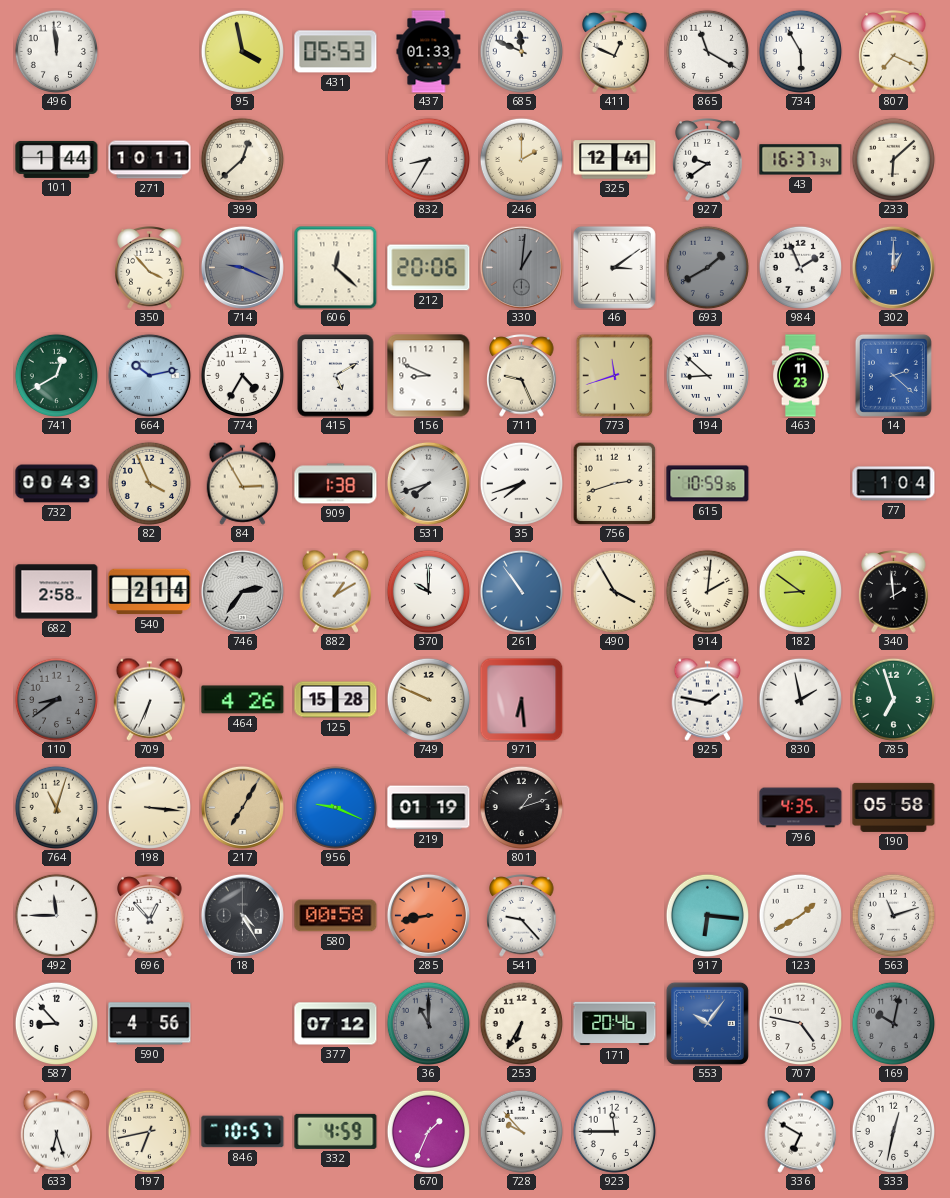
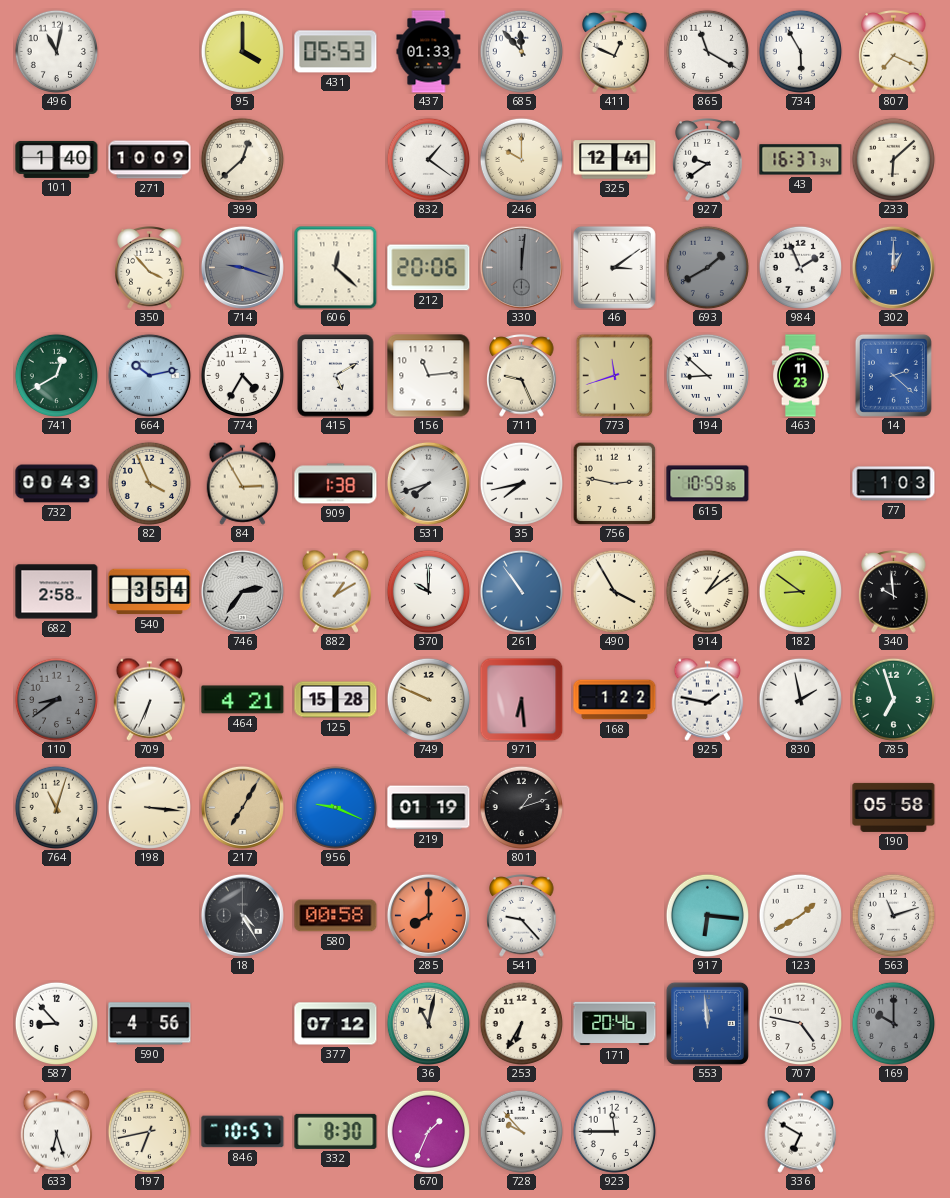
496: 11:59 -> 11:02 (56, 51)
95: 3:58 -> 4:00 (242, 51)
685: 11:49 -> 11:53 (521, 51)
101: 1:44 -> 1:40 (57, 159)
271: 10:11 -> 10:09 (150, 160)
832: 8:35 -> 1:21 (428, 159)
246: 2:00 -> 10:00 (521, 159)
714: 9:19 -> 9:18 (242, 267)
330: 1:01 -> 12:01 (521, 267)
156: 8:49 -> 11:14 (429, 376)
35: 7:42 -> 7:43 (521, 483)
756: 2:42 -> 2:47 (614, 483)
77: 1:04 -> 1:03 (894, 484)
540: 2:14 -> 3:54 (150, 592)
914: 2:01 -> 1:09 (707, 591)
340: 1:59 -> 9:59 (894, 592)
464: 4:26 -> 4:21 (243, 700)
168: none -> 1:22 (615, 700)
796: 4:35 -> none (801, 808)
492: 11:45 -> none (56, 915)
696: 12:53 -> none (150, 916)
285: 8:43 -> 8:00 (428, 915)
36: 11:00 -> 11:02 (428, 1023)
36 dial: grey -> cream (428, 1023)
553: 10:06 -> 11:59 (707, 1023)
169: 10:02 -> 10:00 (893, 1023)
332: 4:59 -> 8:30 (336, 1131)
333: 12:32 -> none (893, 1131)
